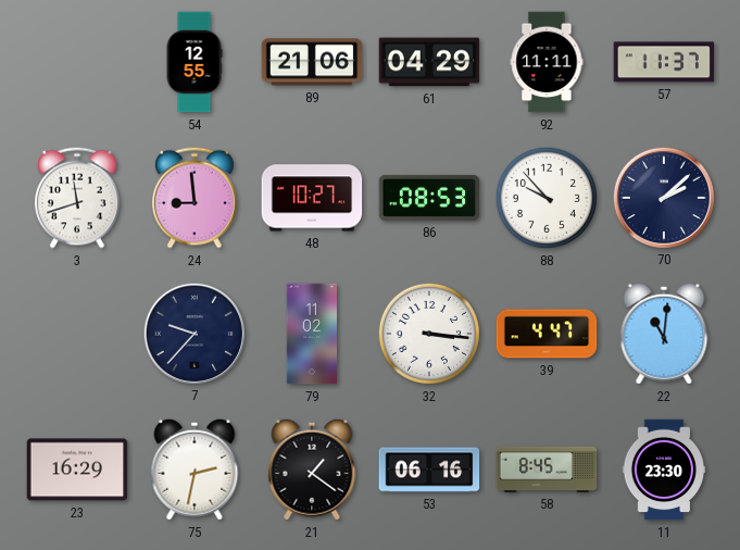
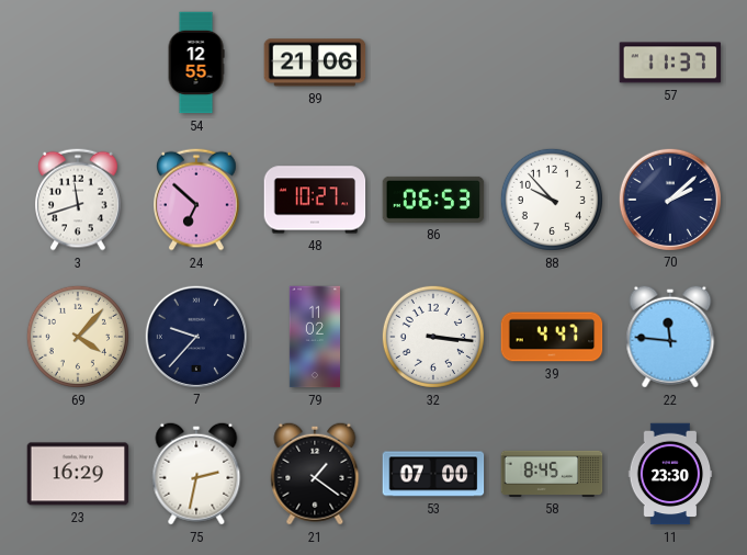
61: 04:29 -> none (429, 62)
92: 11:11 -> none (547, 62)
24: 8:59 -> 6:52 (197, 200)
86: 08:53 -> 06:53 (433, 200)
69: none -> 4:07 (78, 337)
22: 11:01 -> 11:46 (670, 337)
53: 06:16 -> 07:00 (433, 474)
